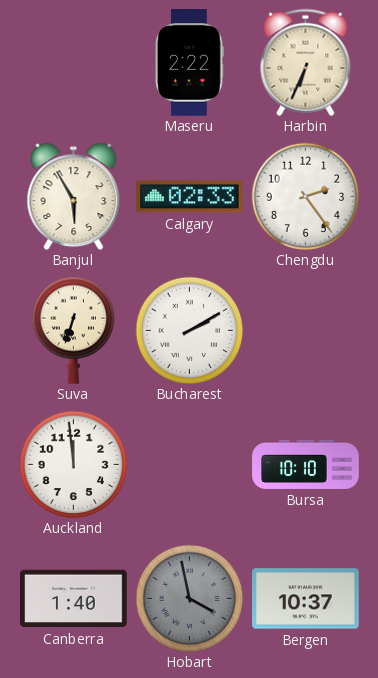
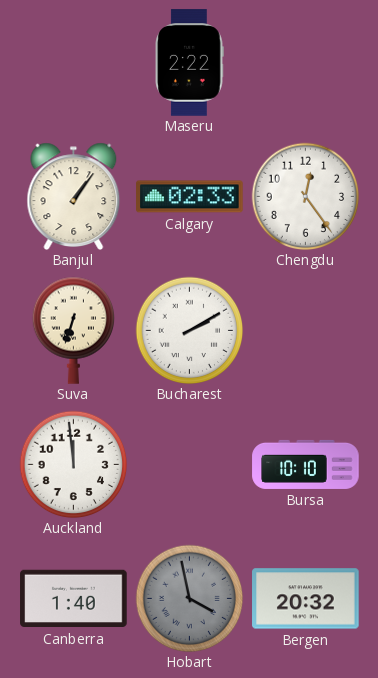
Harbin: 6:34 -> none (306, 62)
Banjul: 5:55 -> 1:06 (74, 196)
Chengdu: 2:24 -> 12:24 (305, 196)
Bergen: 10:37 -> 20:32 (306, 599)
